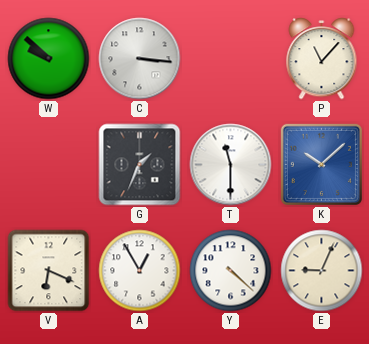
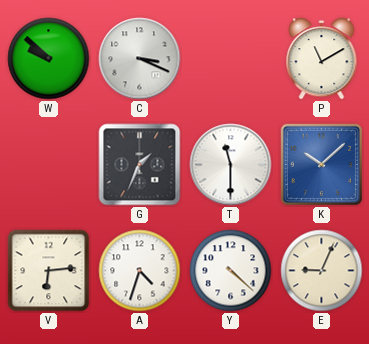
C: 3:16 -> 3:19 (140, 59)
P: 11:07 -> 11:10 (322, 59)
V: 6:19 -> 6:14 (49, 271)
A: 12:55 -> 4:33 (140, 271)
